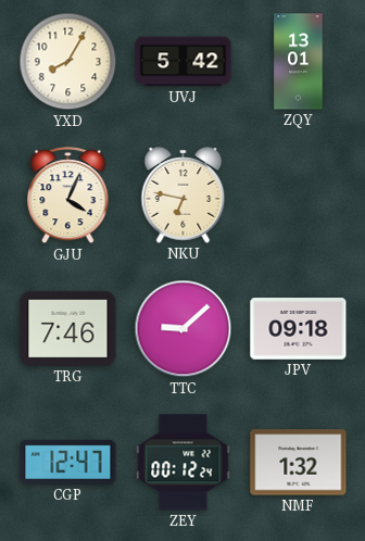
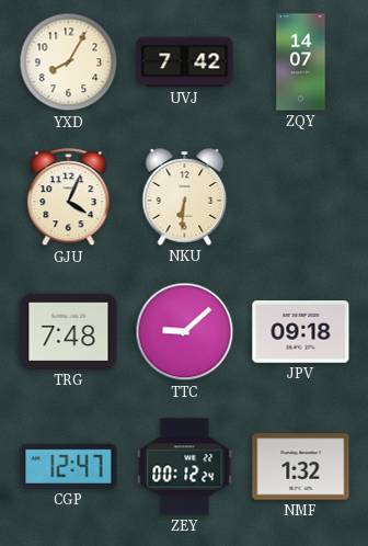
UVJ: 5:42 -> 7:42 (185, 62)
ZQY: 13:01 -> 14:07 (301, 62)
NKU: 6:47 -> 6:31 (185, 197)
TRG: 7:46 -> 7:48 (69, 331)
